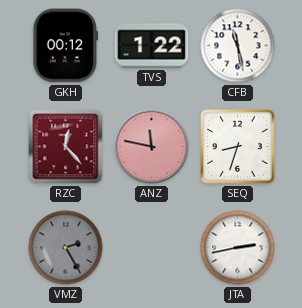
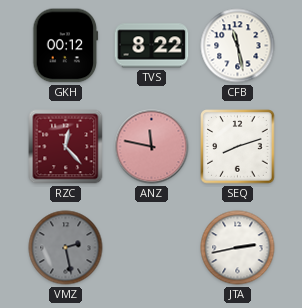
TVS: 1:22 -> 8:22 (152, 46)
SEQ: 8:33 -> 8:12 (238, 147)
VMZ: 2:25 -> 2:28 (66, 248)
